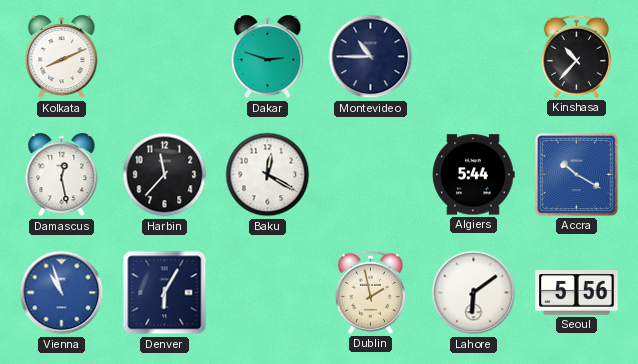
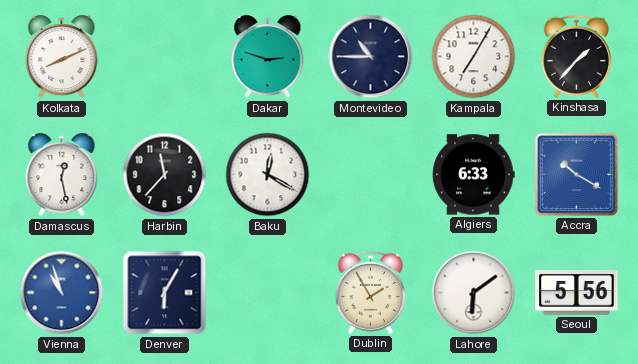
Kampala: none -> 7:05 (474, 57)
Kinshasa: 10:37 -> 1:37 (576, 56)
Algiers: 5:44 -> 6:33 (473, 175)
Dublin: 1:58 -> 1:55 (370, 292)
